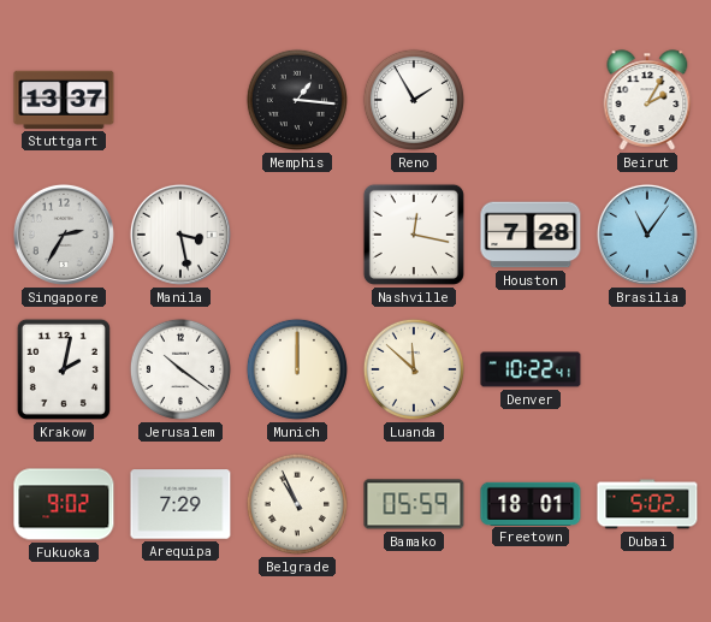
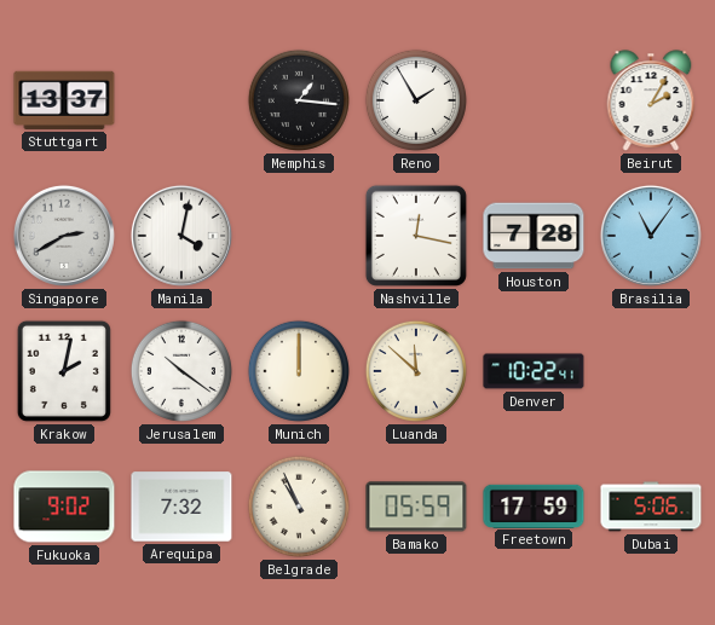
Singapore: 2:35 -> 2:40 (64, 236)
Manila: 3:28 -> 4:02 (181, 236)
Arequipa: 7:29 -> 7:32 (181, 507)
Freetown: 18:01 -> 17:59 (534, 505)
Dubai: 5:02 -> 5:06 (651, 507)
